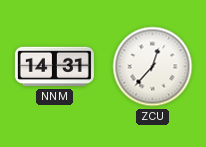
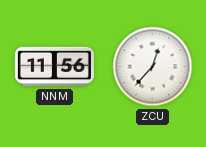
NNM: 14:31 -> 11:56 (54, 67)
